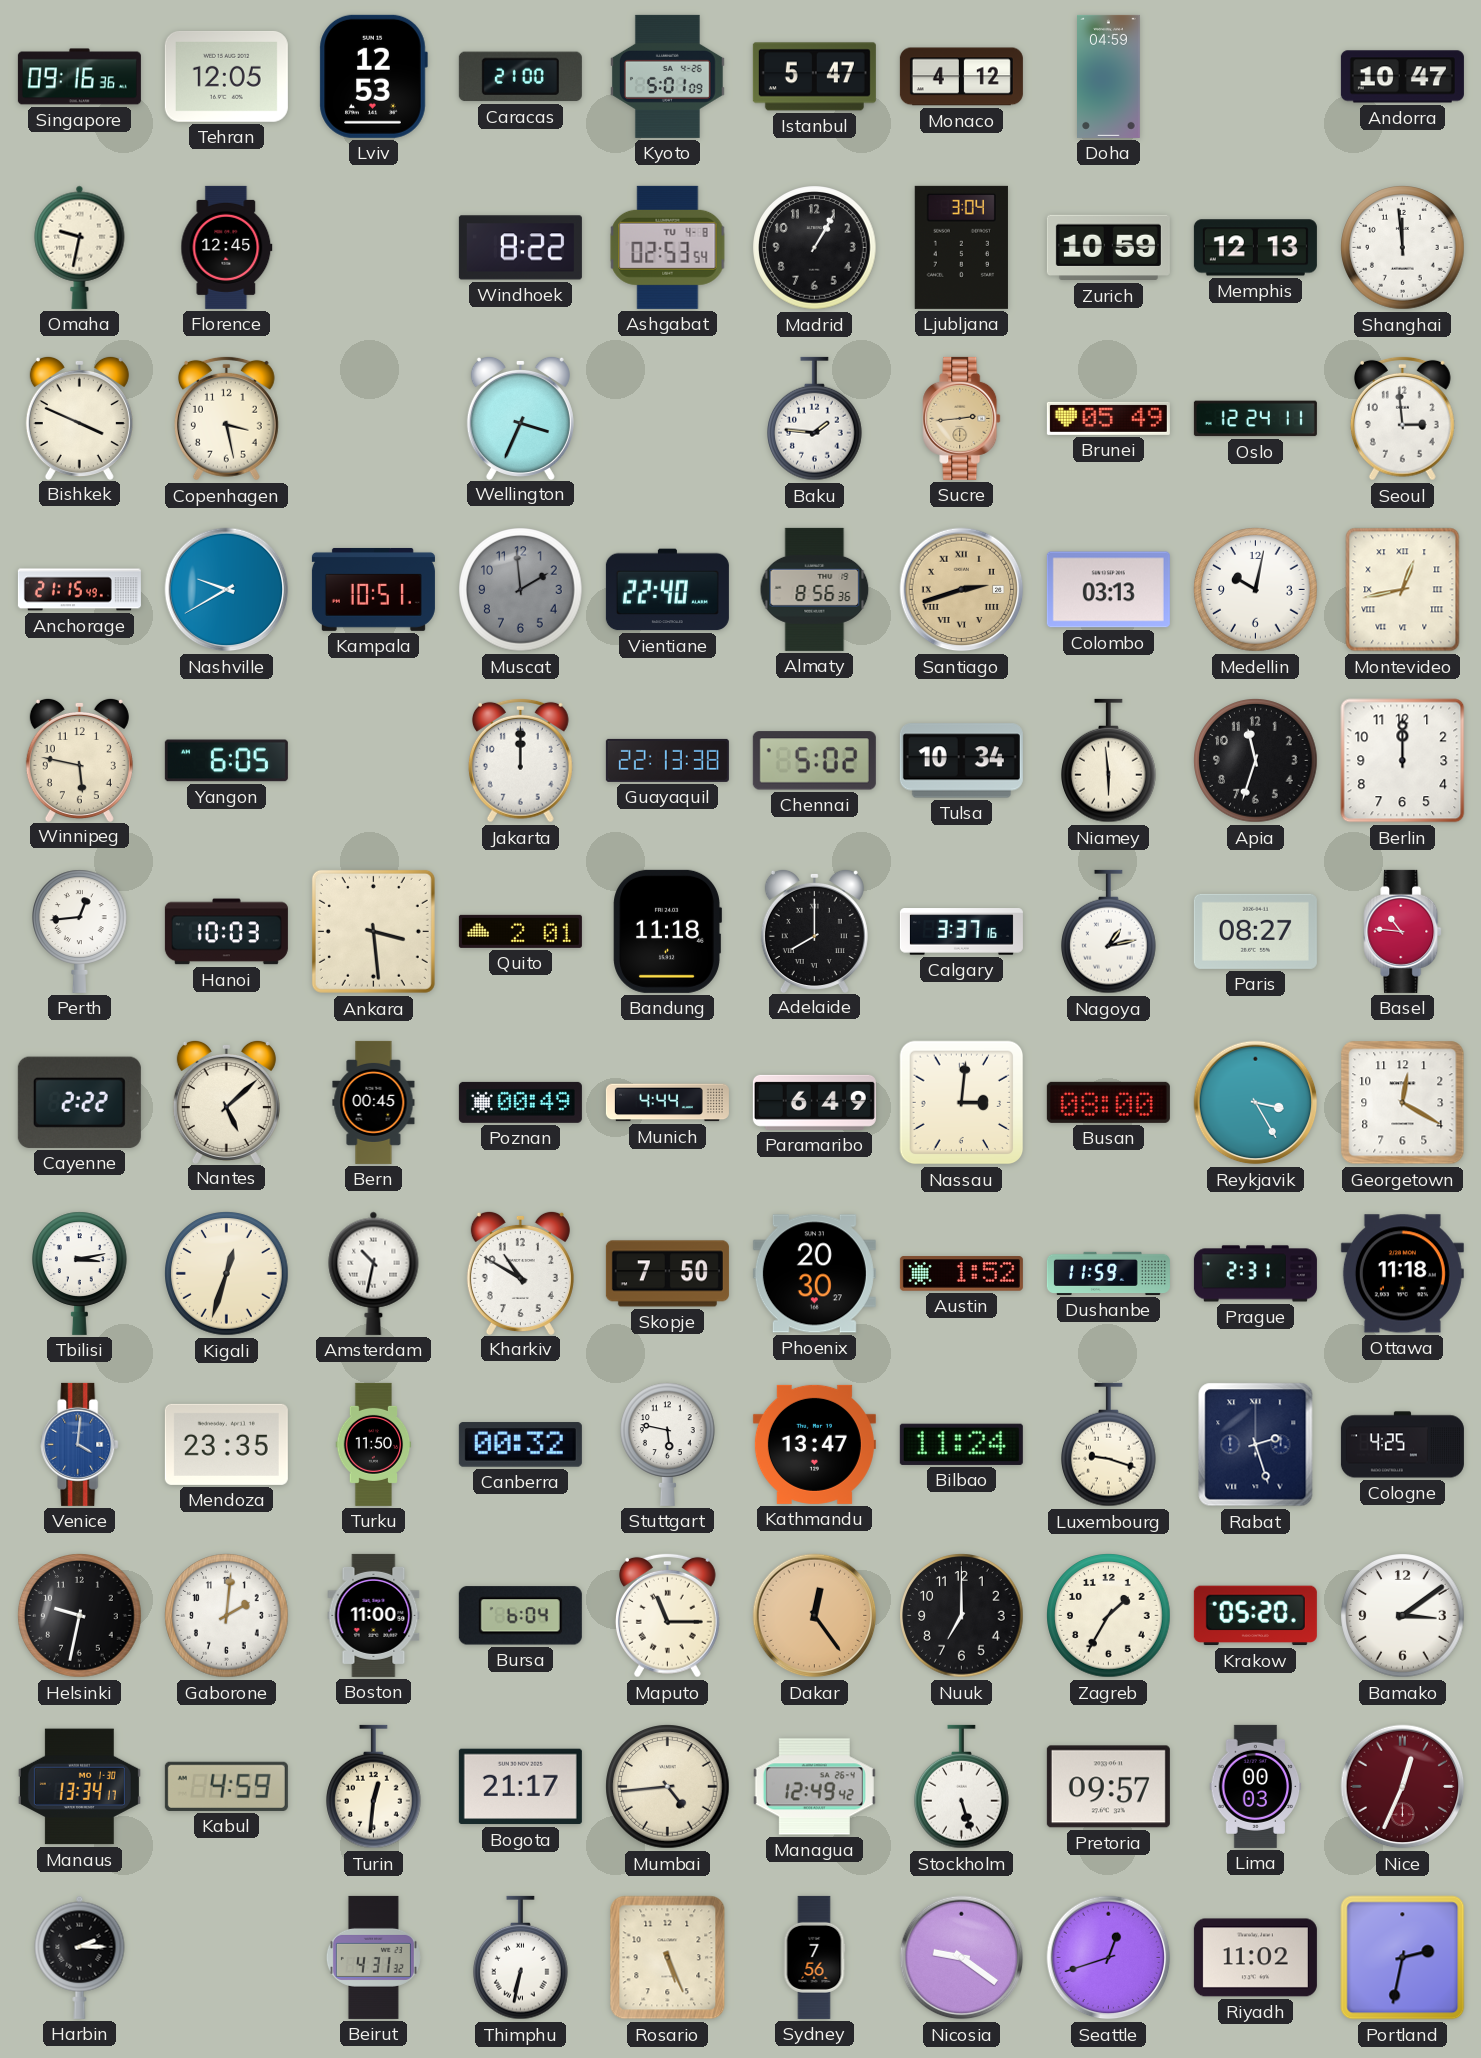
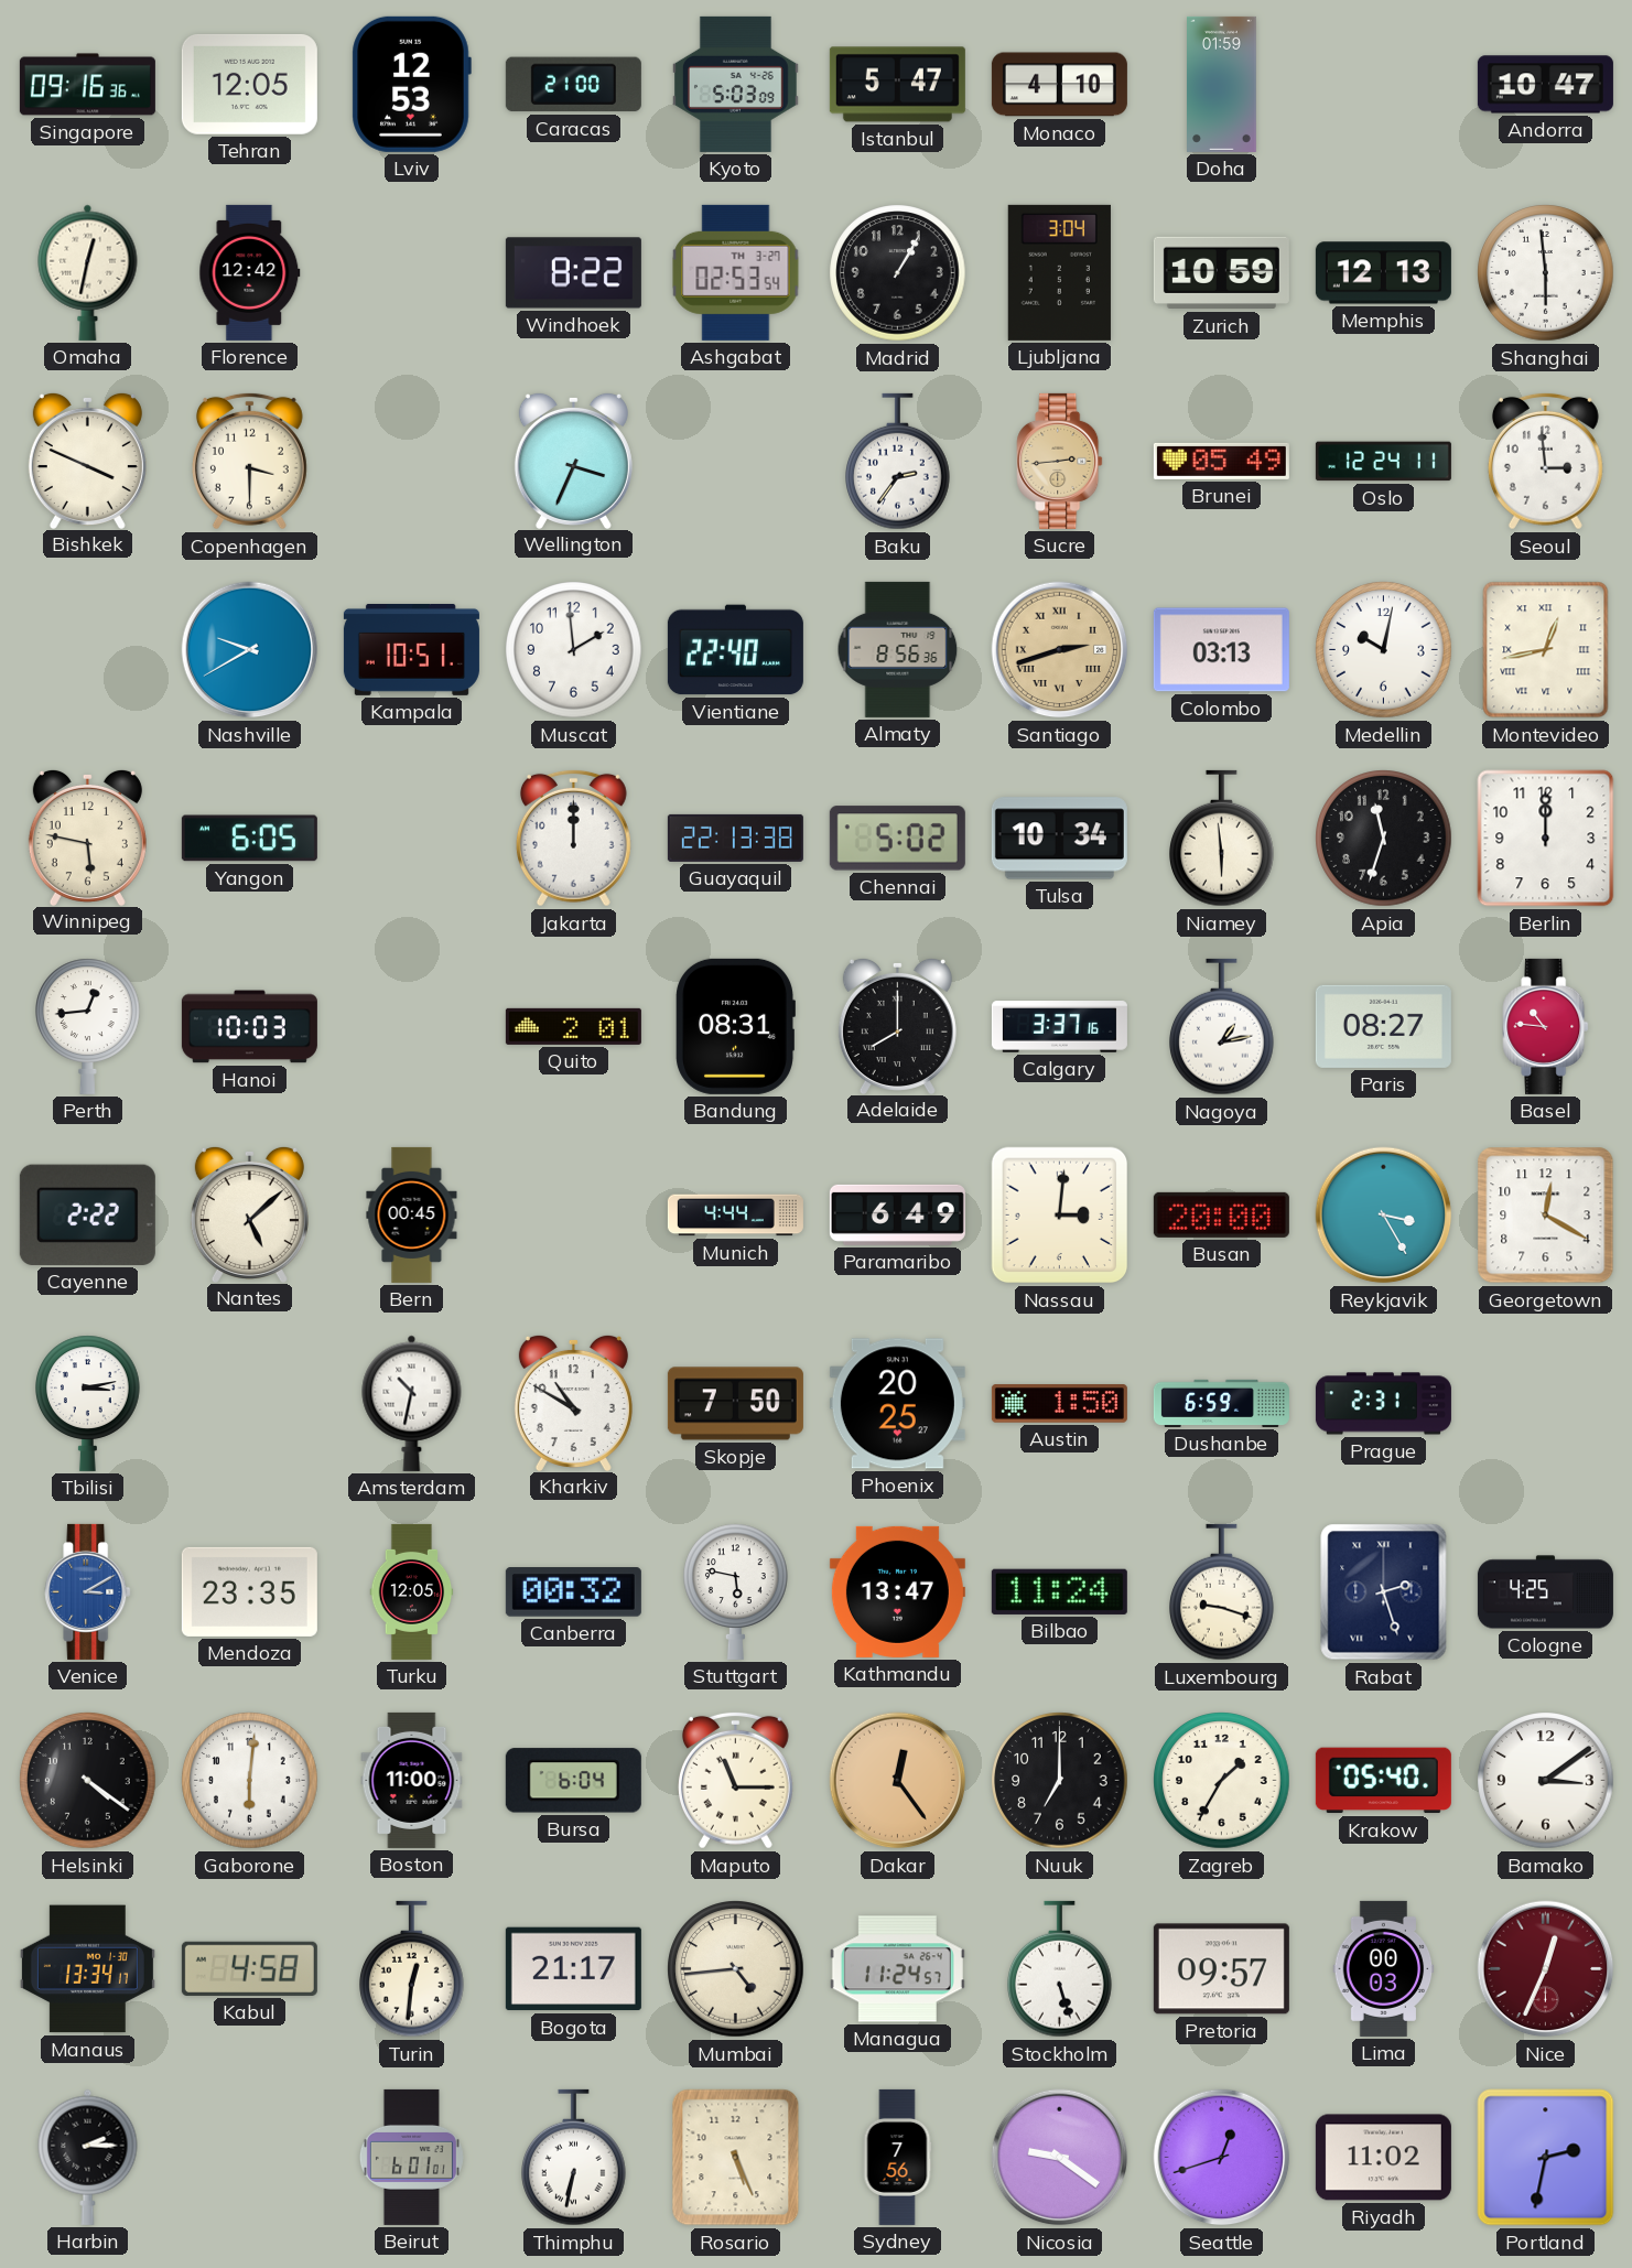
Kyoto: 5:01 -> 5:03 (735, 84)
Monaco: 4:12 -> 4:10 (1059, 85)
Doha: 04:59 -> 01:59 (1222, 84)
Omaha: 9:32 -> 12:32 (88, 272)
Florence: 12:45 -> 12:42 (250, 272)
Ashgabat date: TU 4-8 -> TH 3-27 (736, 272)
Shanghai: 11:59 -> 5:59 (1546, 273)
Copenhagen: 3:28 -> 3:30 (249, 461)
Baku: 1:46 -> 2:36 (898, 462)
Anchorage: 21:15 -> none (79, 590)
Muscat dial: grey -> white (574, 650)
Ankara: 3:29 -> none (373, 931)
Bandung: 11:18 -> 08:31 (735, 1026)
Poznan: 00:49 -> none (520, 1102)
Busan: 08:00 -> 20:00 (1221, 1214)
Kigali: 12:33 -> none (227, 1274)
Phoenix: 20:30 -> 20:25 (897, 1404)
Austin: 1:52 -> 1:50 (1059, 1404)
Dushanbe: 11:59 -> 6:59 (1221, 1403)
Ottawa: 11:18 -> none (1402, 1274)
Venice: 4:01 -> 3:10 (88, 1591)
Turku: 11:50 -> 12:05 (412, 1591)
Helsinki: 9:32 -> 4:21 (88, 1781)
Gaborone: 2:01 -> 6:01 (250, 1781)
Krakow: 05:20 -> 05:40 (1383, 1781)
Kabul: 4:59 -> 4:58 (249, 1968)
Managua: 12:49 -> 11:24 (897, 1969)
Beirut: 4:31 -> 6:01 (411, 2157)
